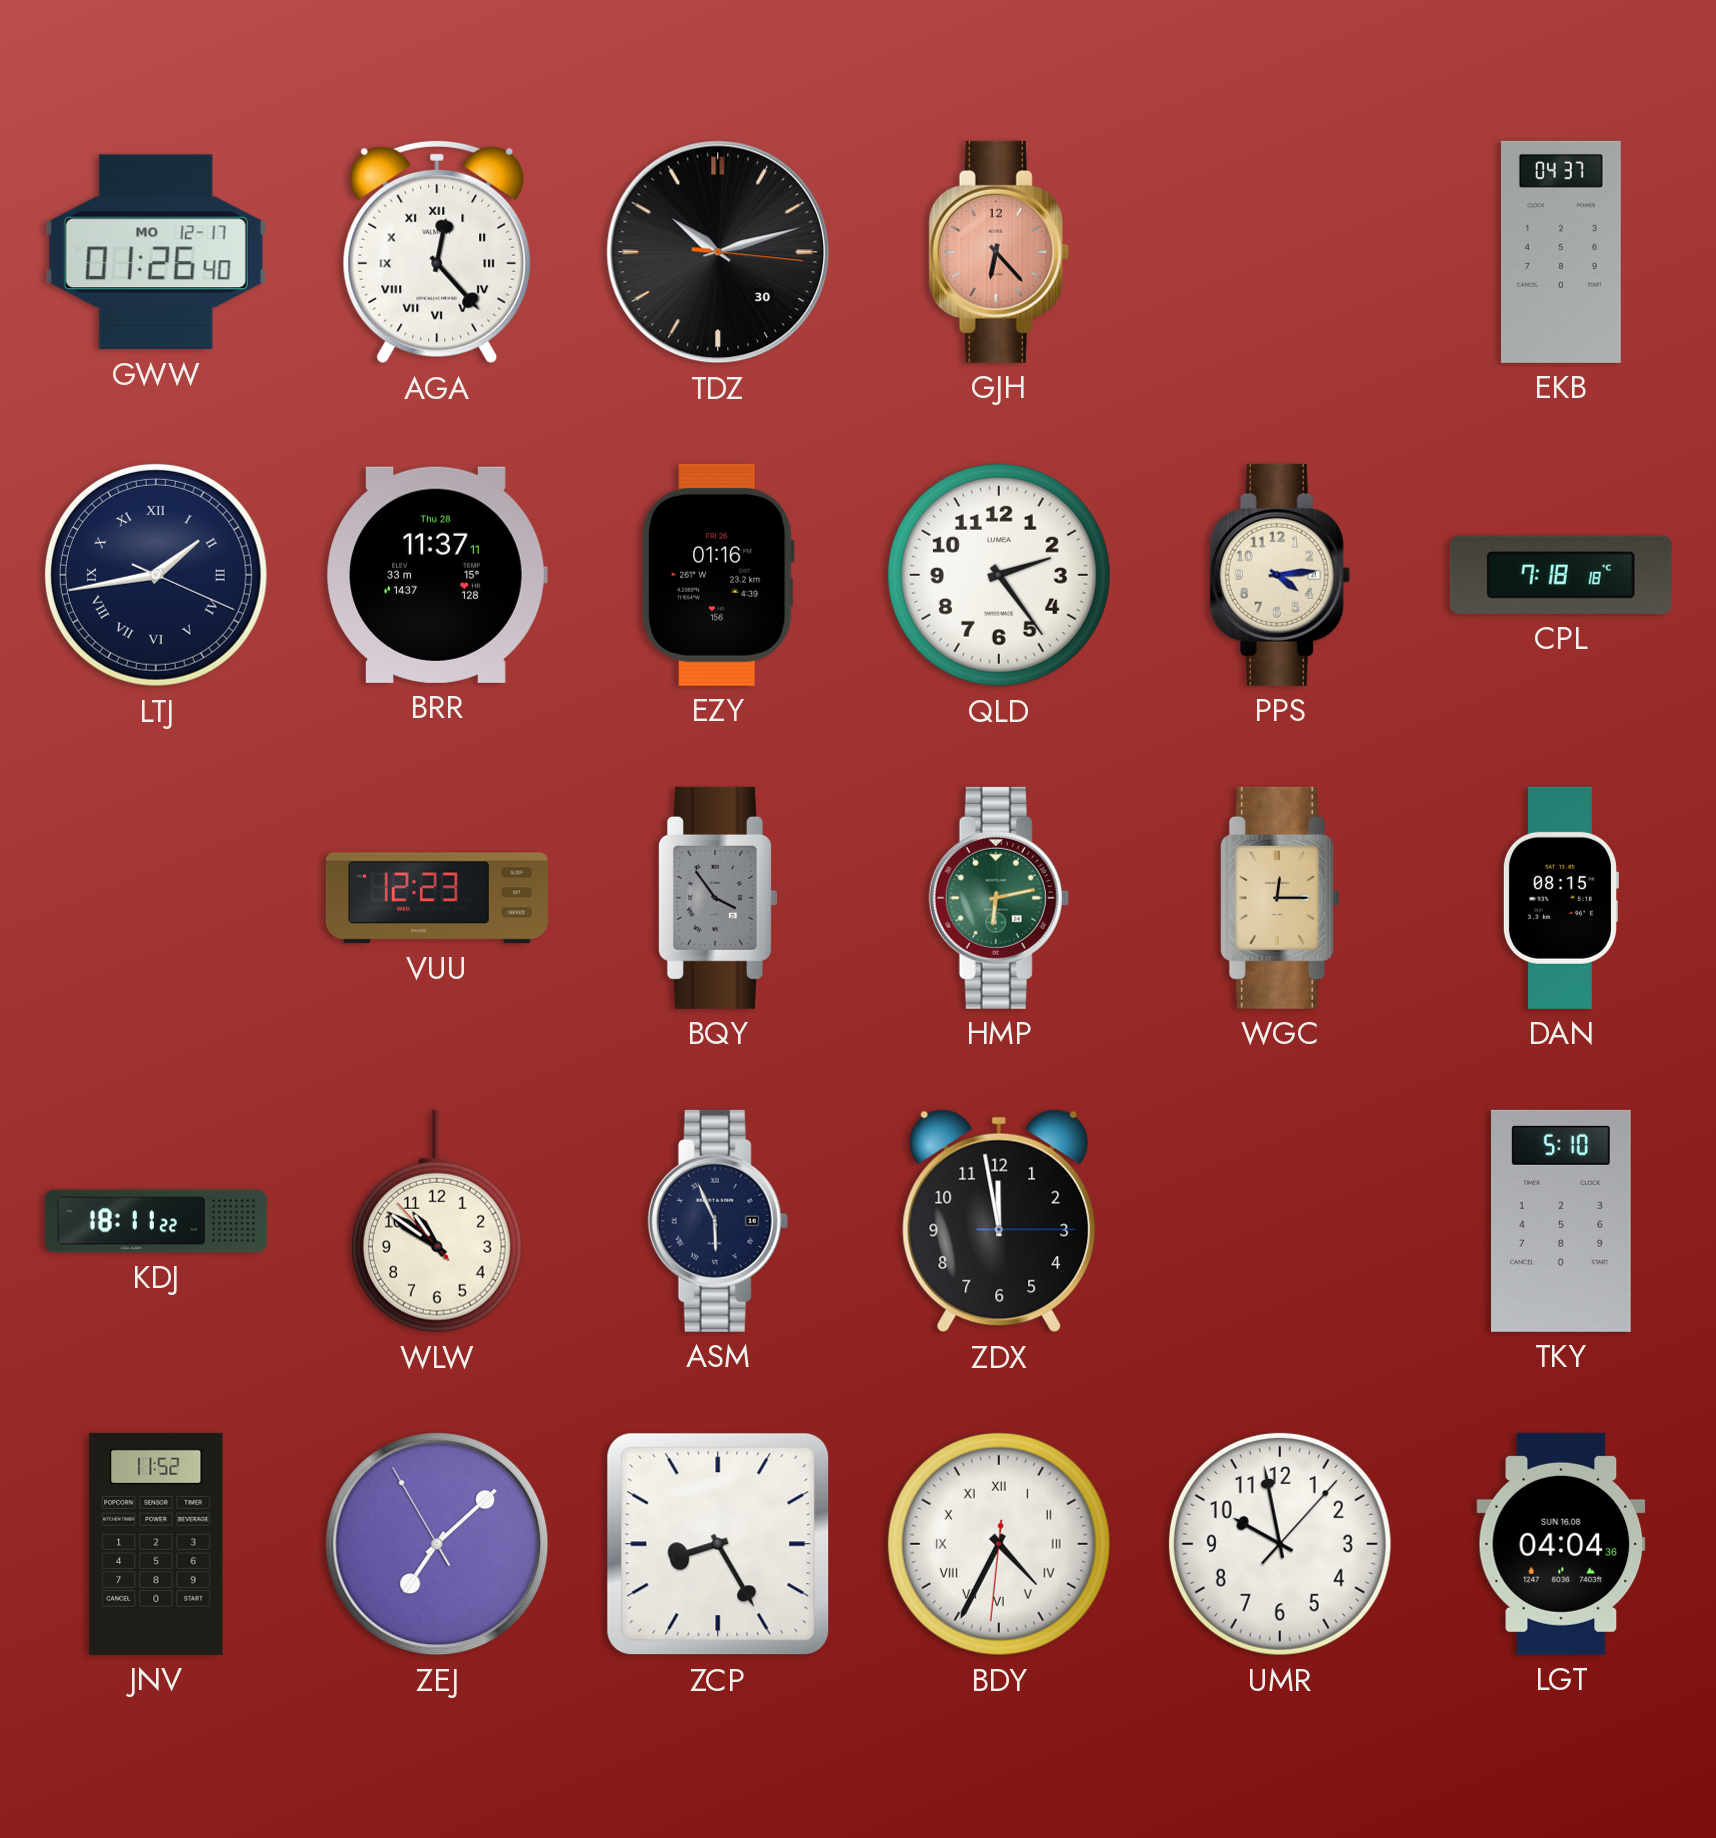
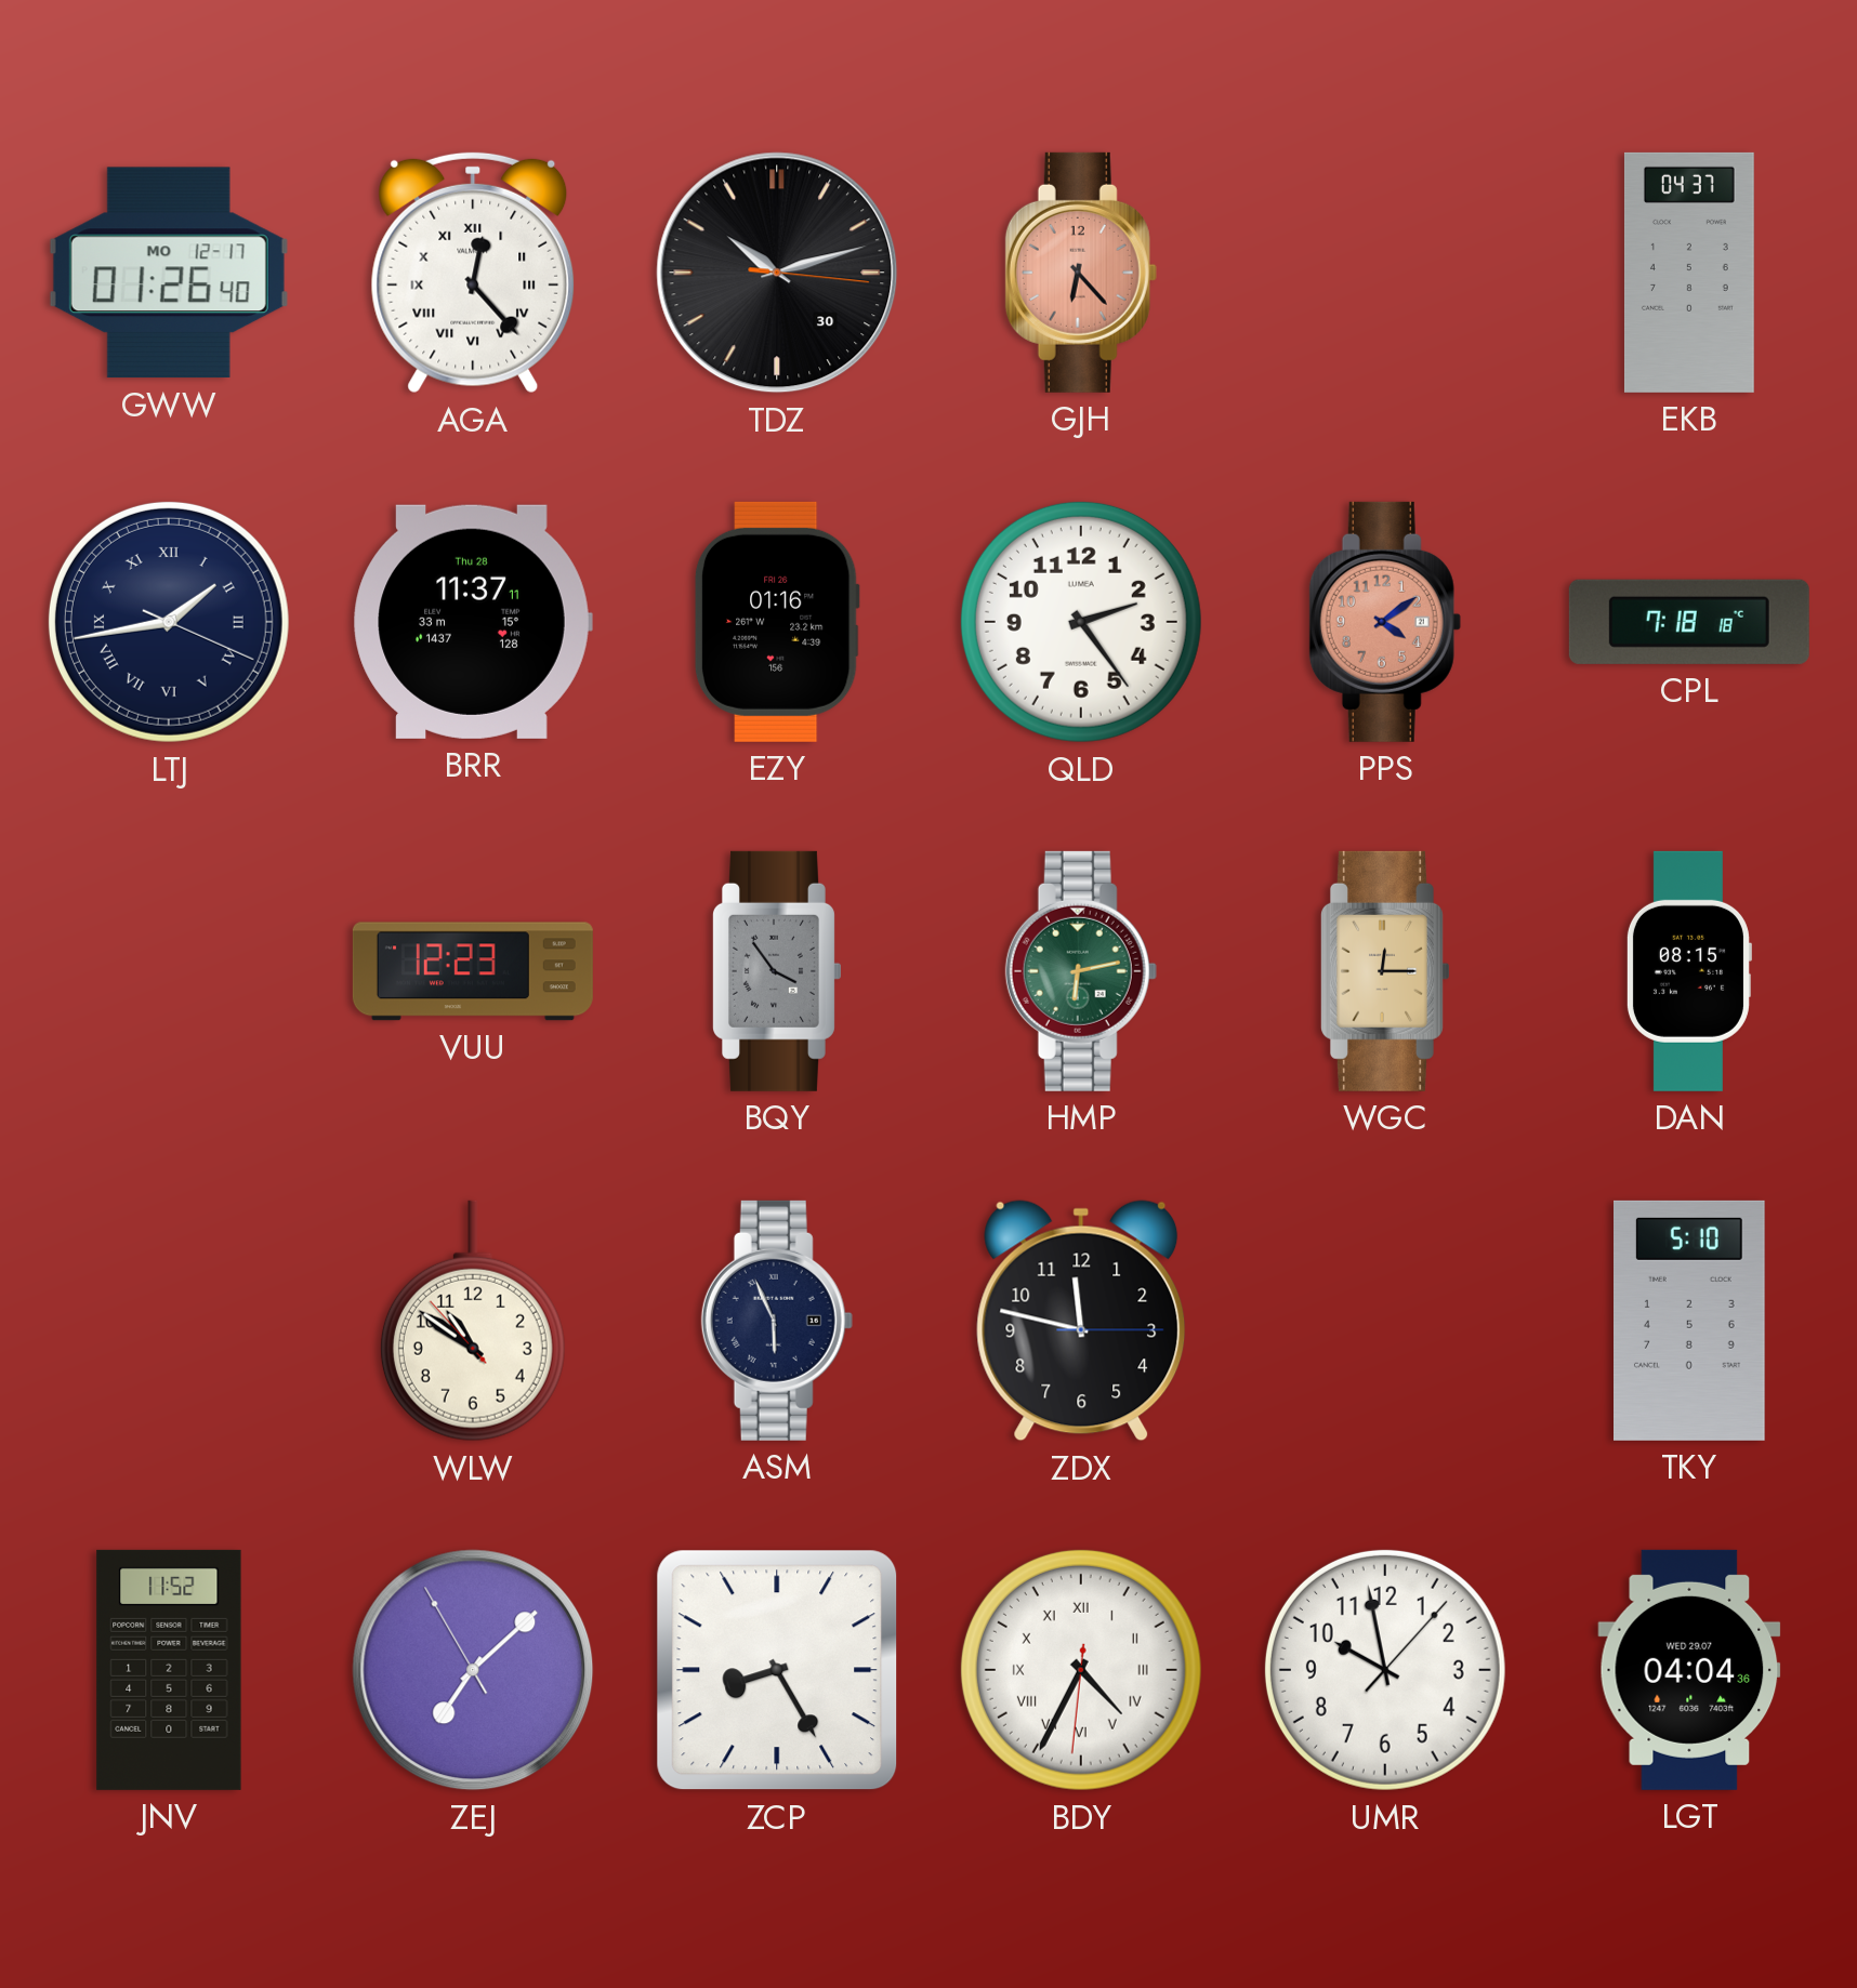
PPS: 4:14 -> 4:09 (1385, 622)
PPS dial: cream -> salmon (1385, 622)
KDJ: 18:11 -> none (156, 1221)
ZDX: 11:58 -> 11:47 (1081, 1321)
LGT date: SUN 16.08 -> WED 29.07 (1689, 1670)
